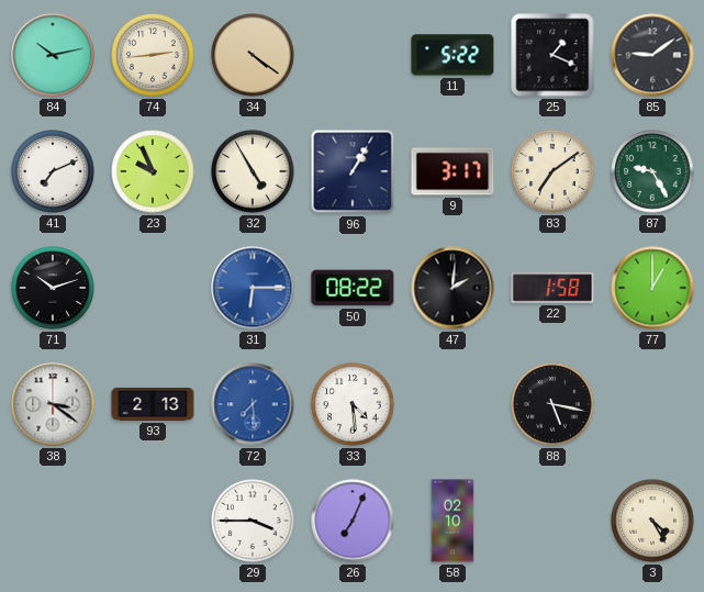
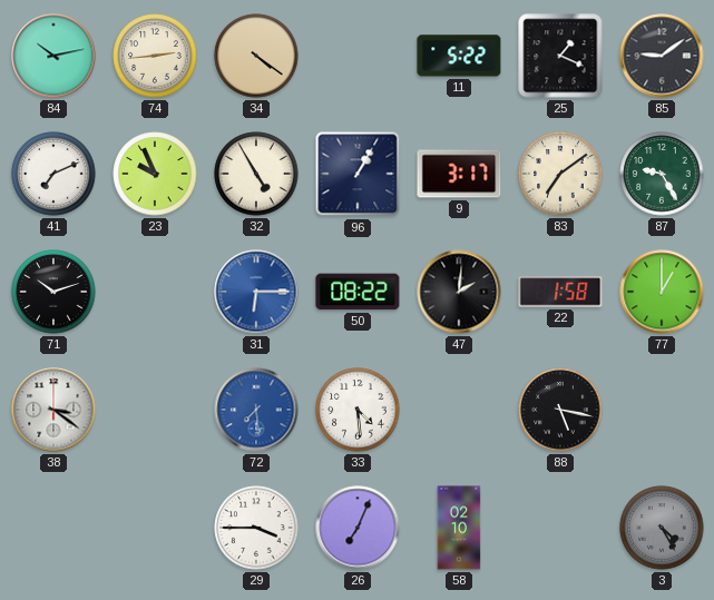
93: 2:13 -> none (153, 404)
3 dial: cream -> grey (662, 528)
